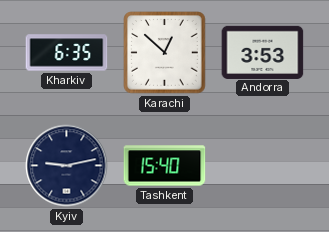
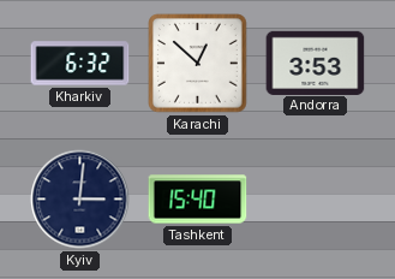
Kharkiv: 6:35 -> 6:32 (80, 64)
Kyiv: 9:13 -> 3:01 (80, 200)
